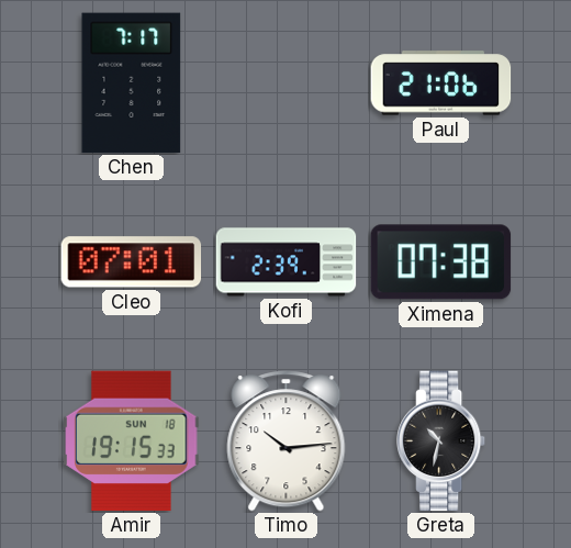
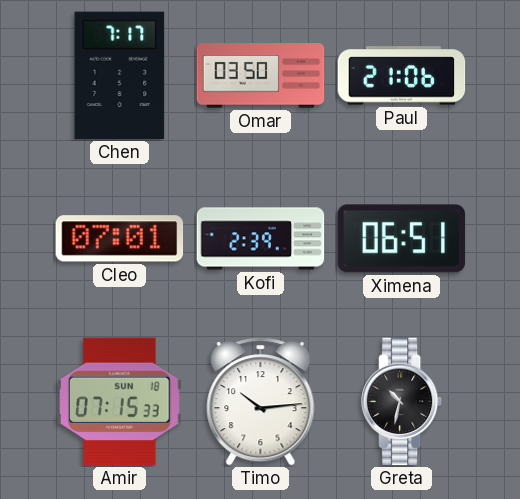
Omar: none -> 03:50 (261, 76)
Ximena: 07:38 -> 06:51 (402, 239)
Amir: 19:15 -> 07:15 (120, 402)
